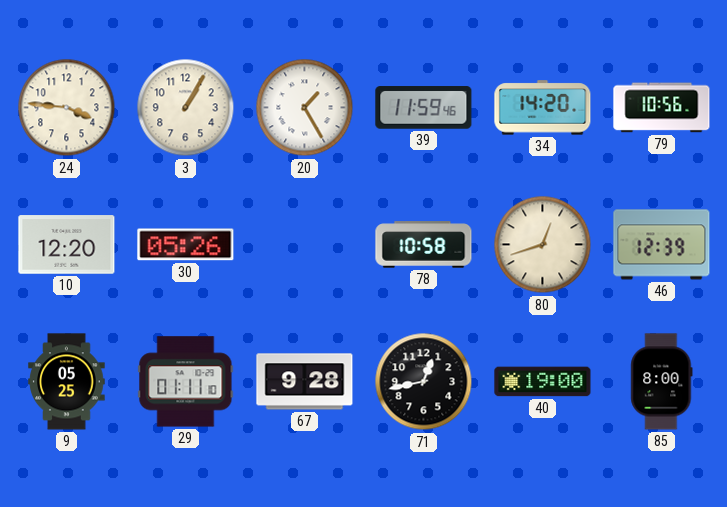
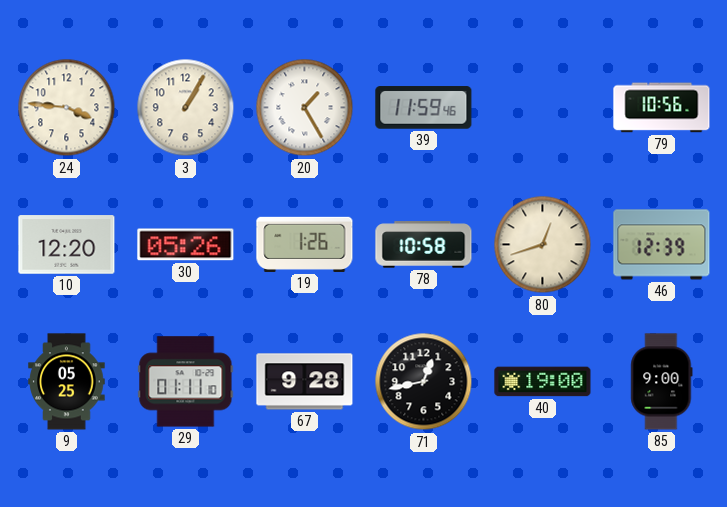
34: 14:20 -> none (543, 108)
19: none -> 1:26 (305, 244)
85: 8:00 -> 9:00 (662, 382)
